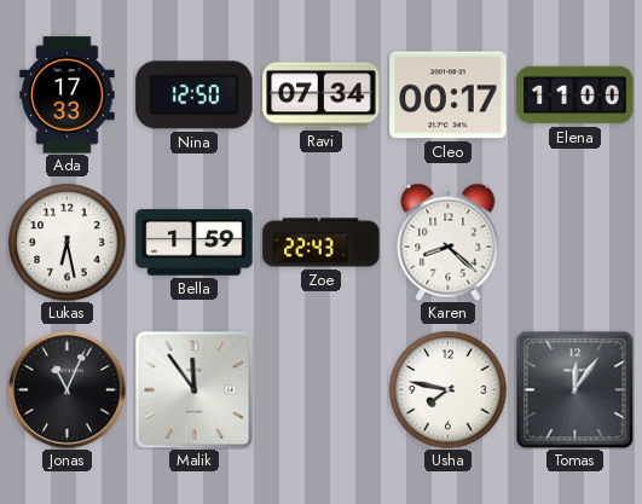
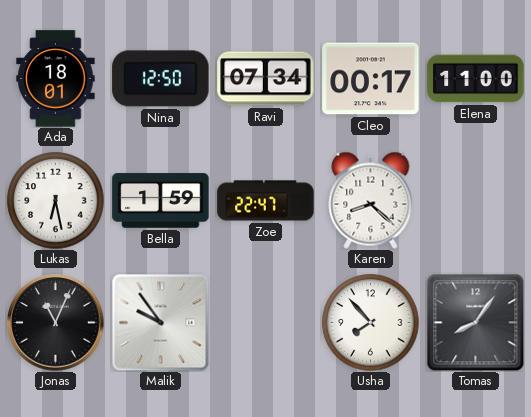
Ada: 17:33 -> 18:01 (56, 79)
Zoe: 22:43 -> 22:47 (266, 201)
Malik: 11:54 -> 9:54 (160, 322)
Usha: 7:47 -> 7:53 (371, 323)
Tomas: 12:06 -> 8:06 (475, 322)
